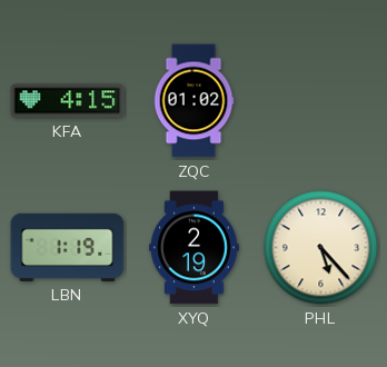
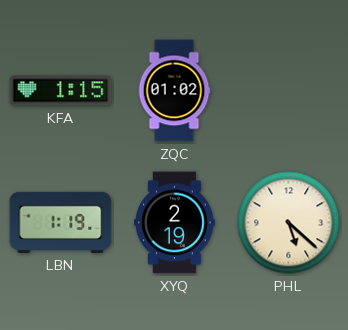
KFA: 4:15 -> 1:15 (61, 91)
PHL: 5:23 -> 5:22 (289, 223)
